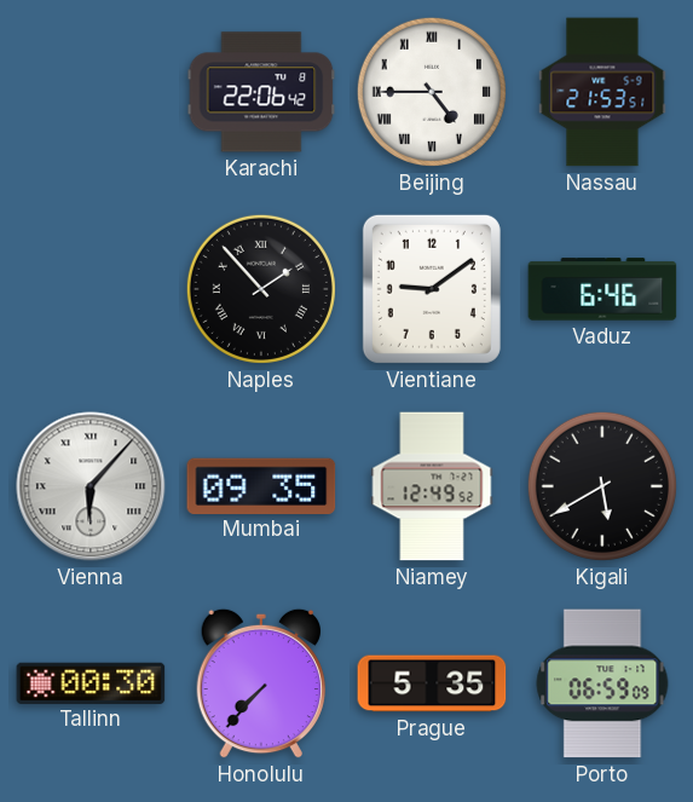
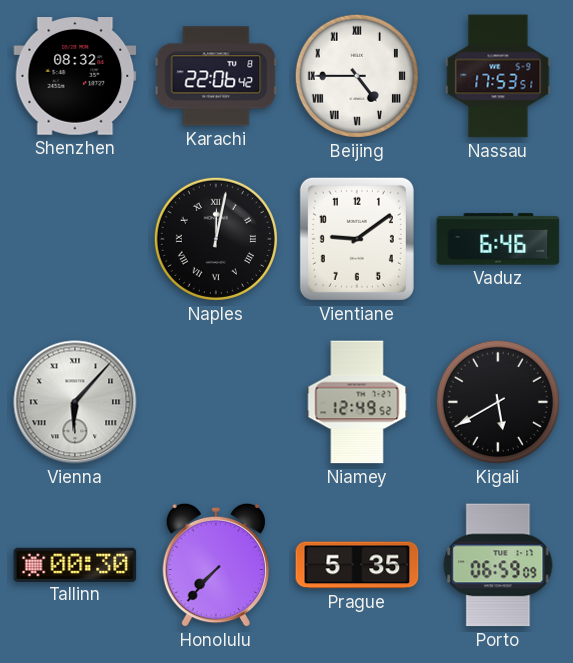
Shenzhen: none -> 08:32 (75, 77)
Nassau: 21:53 -> 17:53 (498, 76)
Naples: 1:53 -> 12:02 (216, 239)
Mumbai: 09:35 -> none (261, 485)
